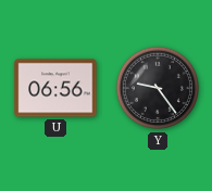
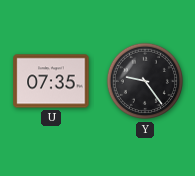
U: 06:56 -> 07:35 (51, 81)
